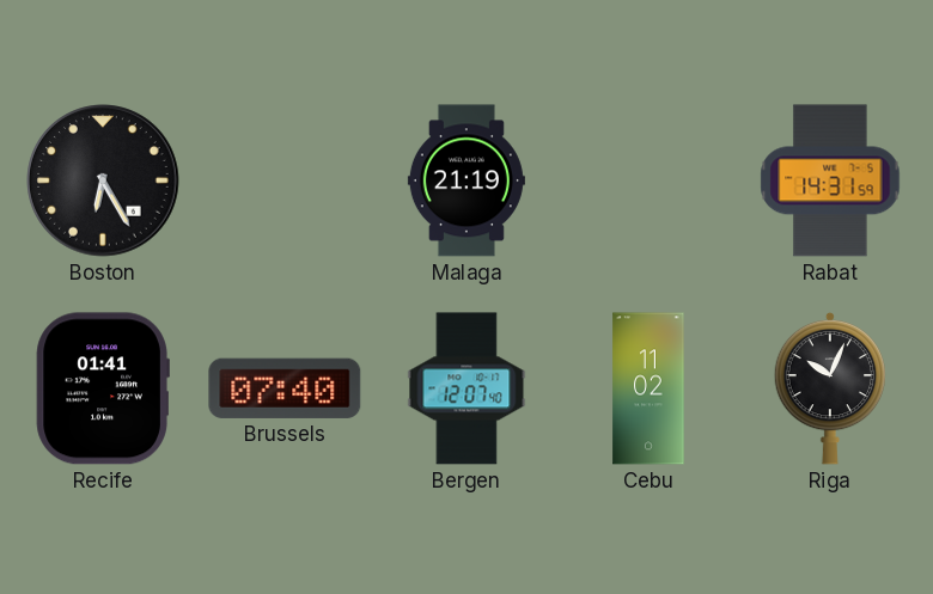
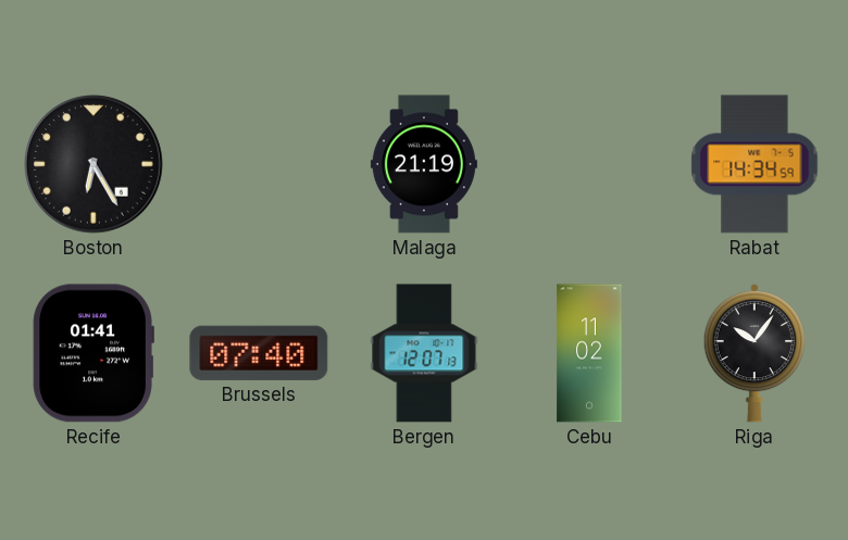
Rabat: 14:31 -> 14:34 (755, 164)
Bergen: 12:07:40 -> 12:07:13 (424, 353)
Riga: 10:04 -> 10:06 (753, 353)
